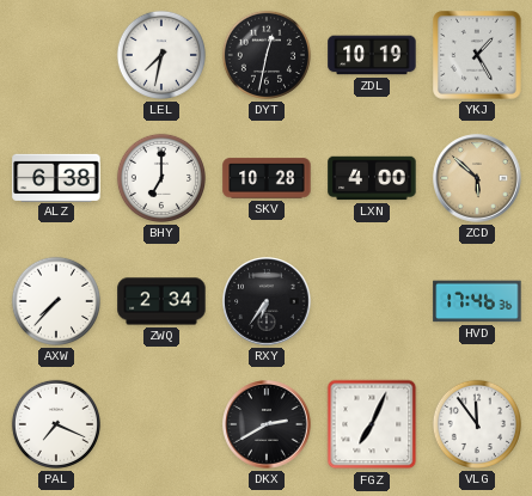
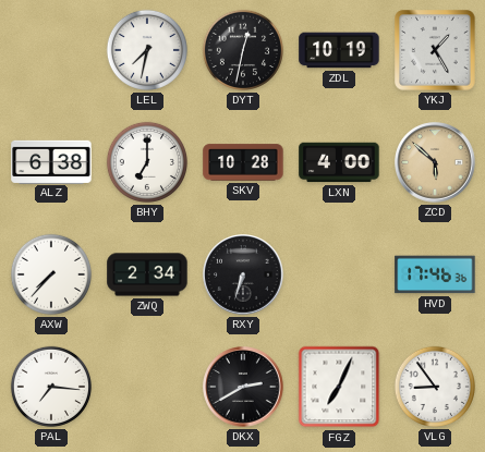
RXY: 6:36 -> 6:33 (243, 274)
PAL: 7:19 -> 7:16 (51, 387)
VLG: 11:54 -> 8:54 (435, 387)
